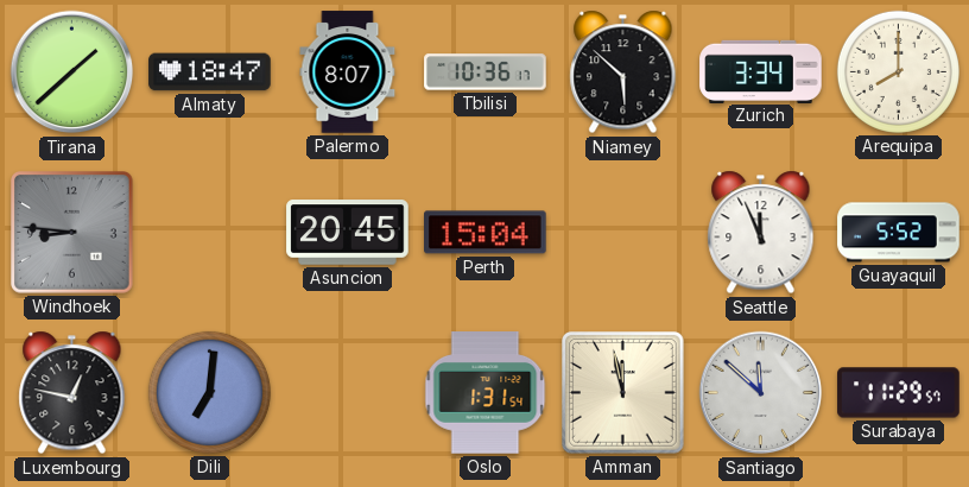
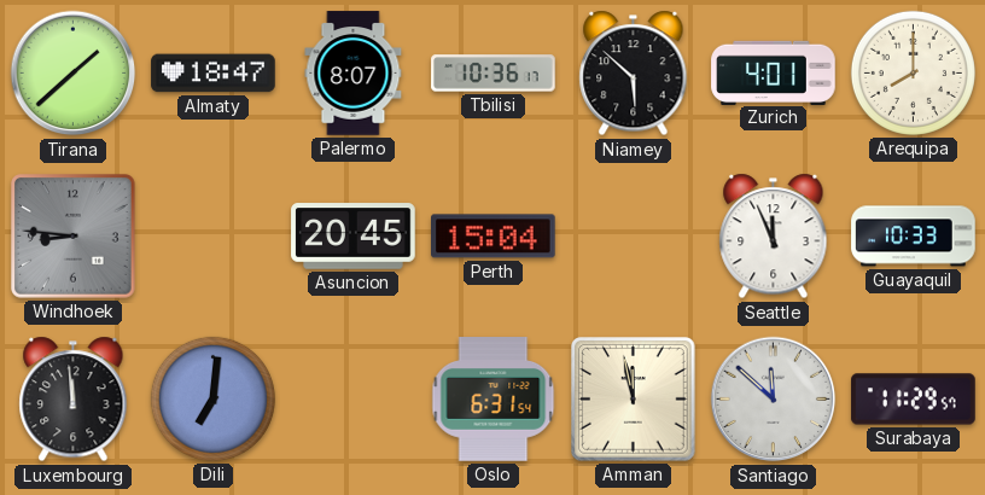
Zurich: 3:34 -> 4:01 (774, 72)
Guayaquil: 5:52 -> 10:33 (914, 237)
Luxembourg: 12:47 -> 11:59 (74, 400)
Oslo: 1:31 -> 6:31 (494, 400)
